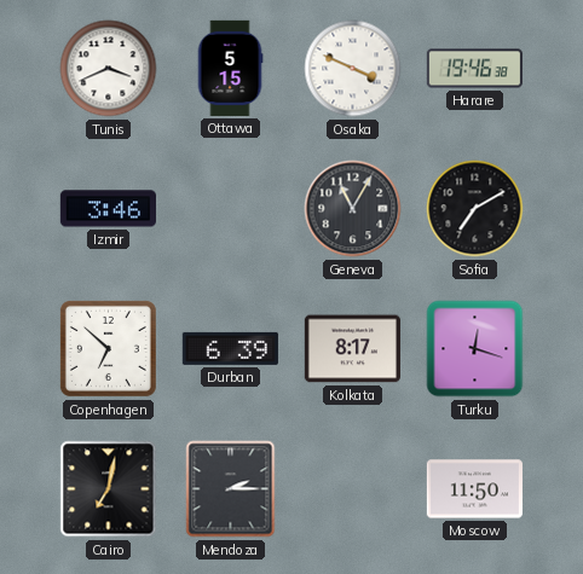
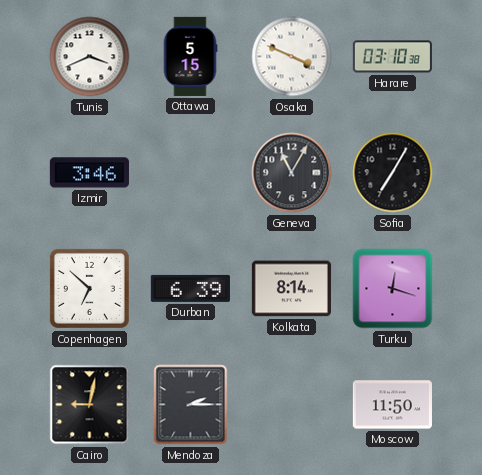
Harare: 19:46 -> 03:10 (392, 57)
Sofia: 7:10 -> 7:05 (393, 173)
Kolkata: 8:17 -> 8:14 (291, 289)
Cairo: 7:02 -> 9:02 (90, 405)
